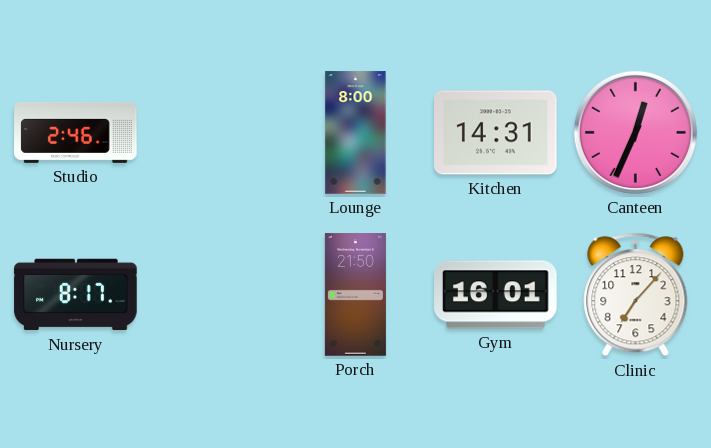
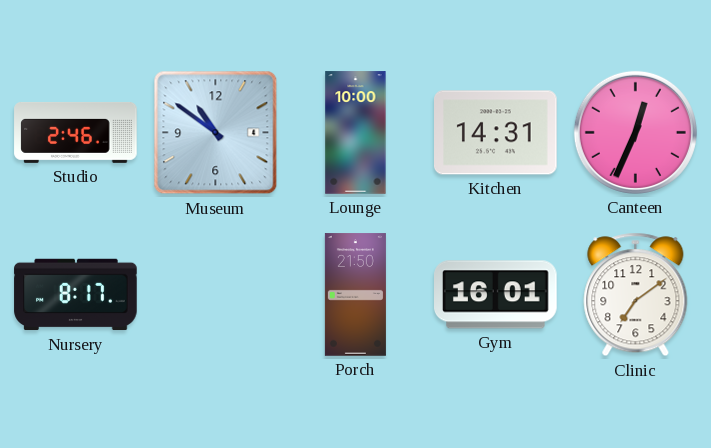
Museum: none -> 10:51 (216, 133)
Lounge: 8:00 -> 10:00 (356, 133)
Clinic: 7:07 -> 7:09 (636, 295)
